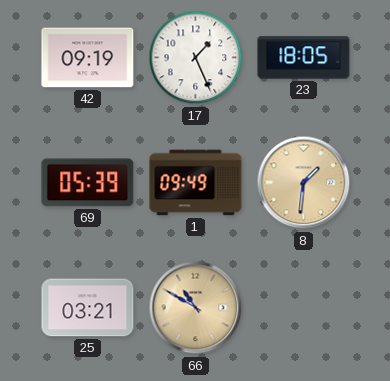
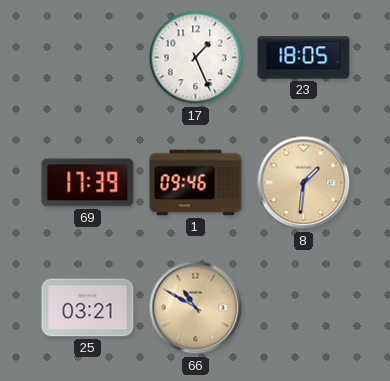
42: 09:19 -> none (88, 58)
69: 05:39 -> 17:39 (88, 183)
1: 09:49 -> 09:46 (196, 183)
